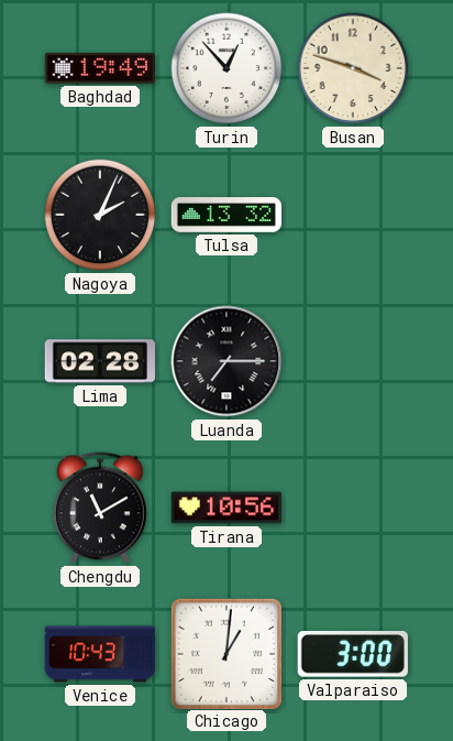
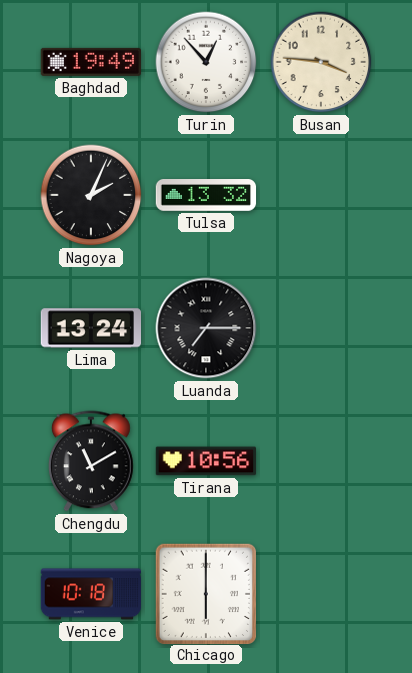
Busan: 3:48 -> 3:46 (321, 62)
Lima: 02:28 -> 13:24 (90, 328)
Venice: 10:43 -> 10:18 (90, 594)
Chicago: 1:01 -> 6:00 (205, 593)
Valparaiso: 3:00 -> none (353, 654)
